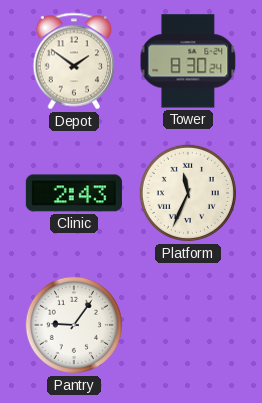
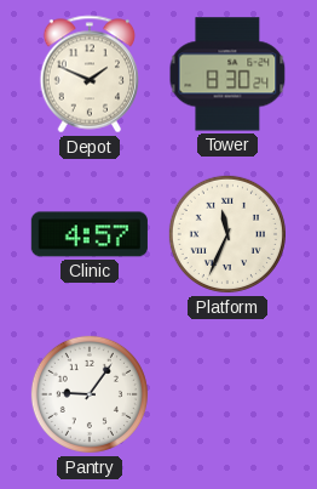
Depot: 1:51 -> 1:49 (90, 74)
Clinic: 2:43 -> 4:57 (90, 234)
